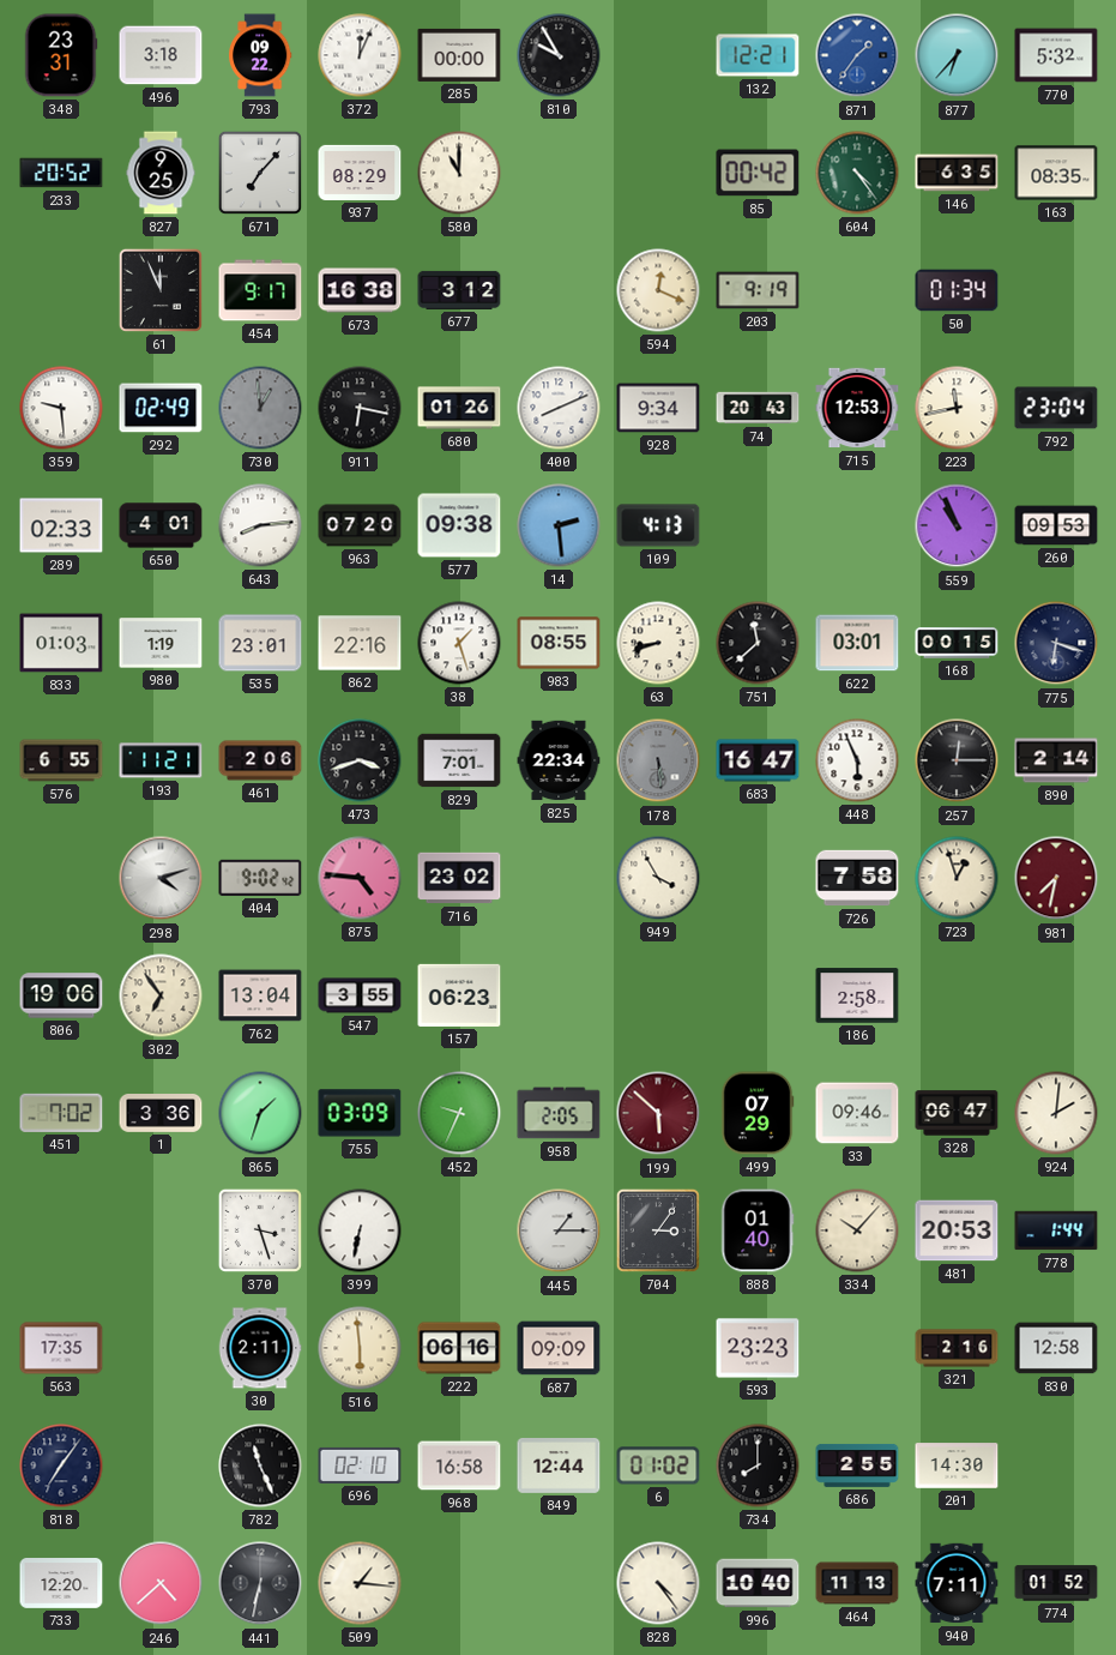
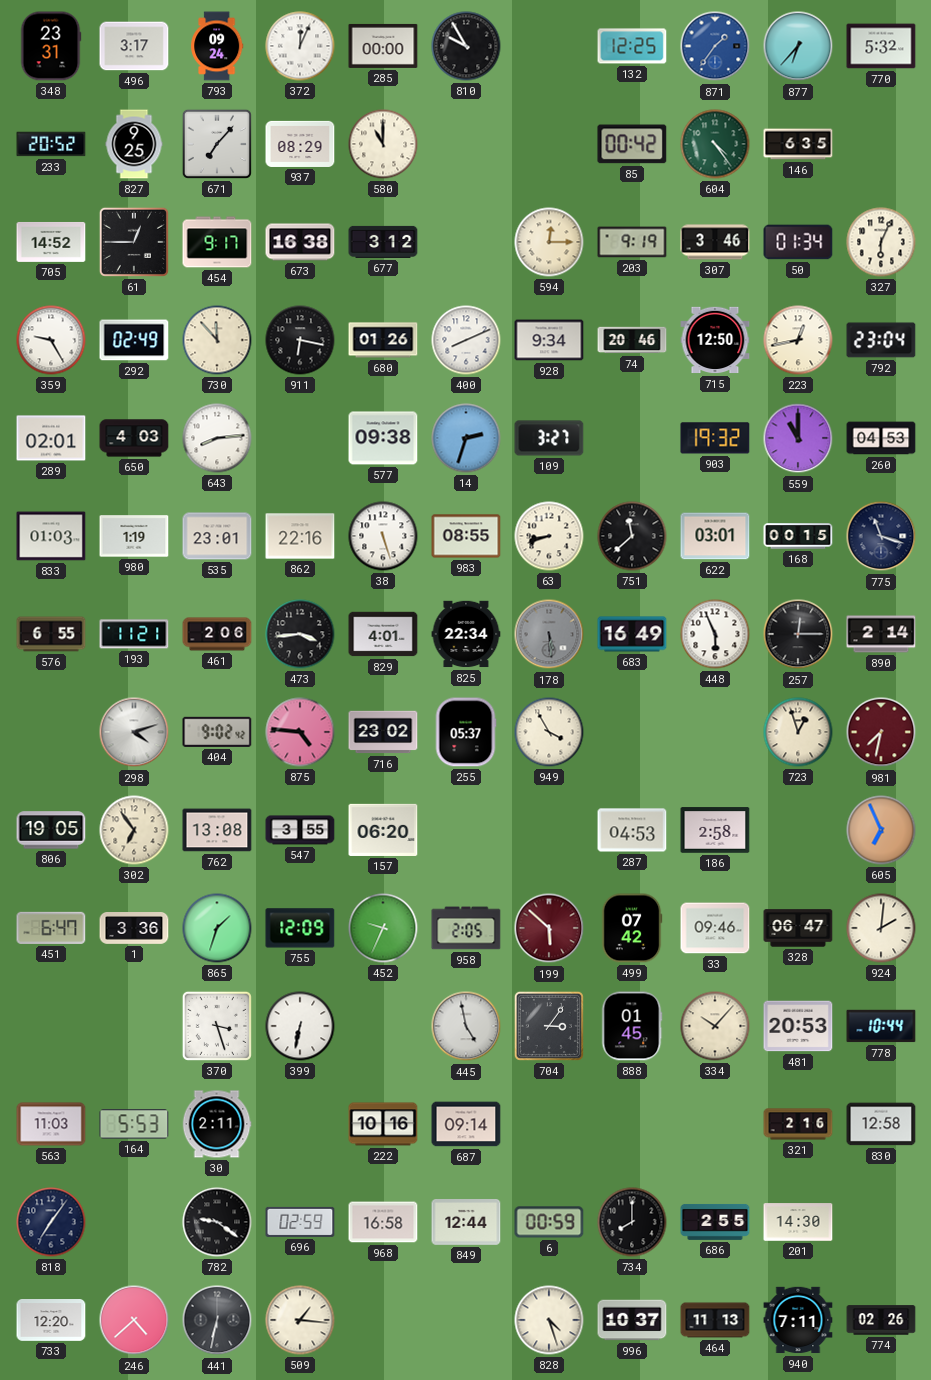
496: 3:18 -> 3:17 (134, 46)
793: 09:22 -> 09:24 (217, 46)
132: 12:21 -> 12:25 (632, 46)
163: 08:35 -> none (1056, 173)
705: none -> 14:52 (51, 242)
61: 11:56 -> 12:45 (134, 242)
594: 12:19 -> 12:15 (549, 242)
307: none -> 3:46 (715, 242)
327: none -> 6:04 (881, 242)
359: 9:29 -> 9:25 (51, 340)
730: 12:59 -> 11:53 (217, 340)
730 dial: grey -> cream (217, 340)
74: 20:43 -> 20:46 (632, 340)
715: 12:53 -> 12:50 (715, 340)
223: 11:43 -> 12:43 (798, 340)
289: 02:33 -> 02:01 (51, 438)
650: 4:01 -> 4:03 (134, 438)
963: 07:20 -> none (360, 525)
14: 2:29 -> 2:33 (466, 438)
109: 4:13 -> 3:27 (549, 438)
903: none -> 19:32 (715, 438)
559: 10:56 -> 11:00 (798, 438)
260: 09:53 -> 04:53 (881, 438)
38: 1:27 -> 5:27 (383, 536)
775: 6:18 -> 11:18 (881, 536)
473: 3:42 -> 3:44 (300, 634)
829: 7:01 -> 4:01 (383, 634)
683: 16:47 -> 16:49 (632, 634)
255: none -> 05:37 (466, 732)
726: 7:58 -> none (857, 878)
806: 19:06 -> 19:05 (51, 830)
762: 13:04 -> 13:08 (217, 830)
157: 06:23 -> 06:20 (383, 830)
287: none -> 04:53 (632, 830)
605: none -> 6:56 (881, 830)
451: 7:02 -> 6:47 (51, 928)
755: 03:09 -> 12:09 (300, 928)
499: 07:29 -> 07:42 (632, 928)
445: 1:15 -> 4:58 (466, 1026)
888: 01:40 -> 01:45 (632, 1026)
778: 1:44 -> 10:44 (881, 1026)
563: 17:35 -> 11:03 (51, 1124)
164: none -> 5:53 (134, 1124)
516: 5:59 -> none (360, 1348)
222: 06:16 -> 10:16 (383, 1124)
687: 09:09 -> 09:14 (466, 1124)
593: 23:23 -> none (758, 1348)
782: 11:26 -> 9:21 (217, 1222)
696: 02:10 -> 02:59 (300, 1222)
6: 01:02 -> 00:59 (549, 1222)
828: 4:24 -> 4:27 (549, 1320)
996: 10:40 -> 10:37 (632, 1320)
774: 01:52 -> 02:26 (881, 1320)
